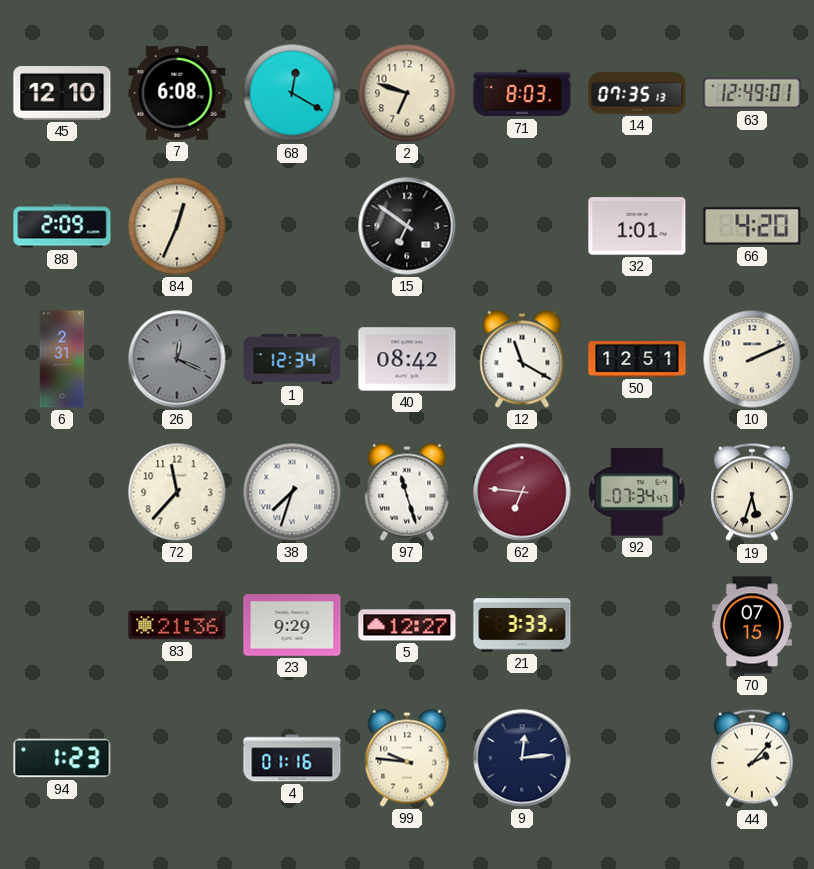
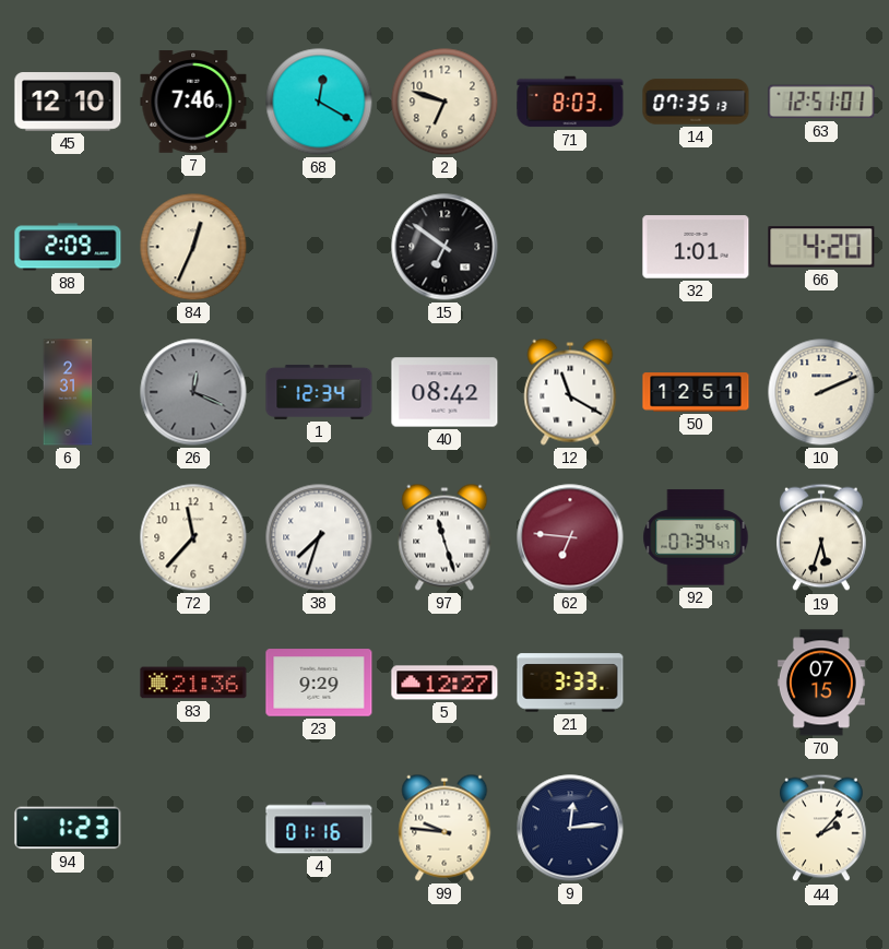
7: 6:08 -> 7:46 (193, 102)
63: 12:49 -> 12:51 (821, 102)
